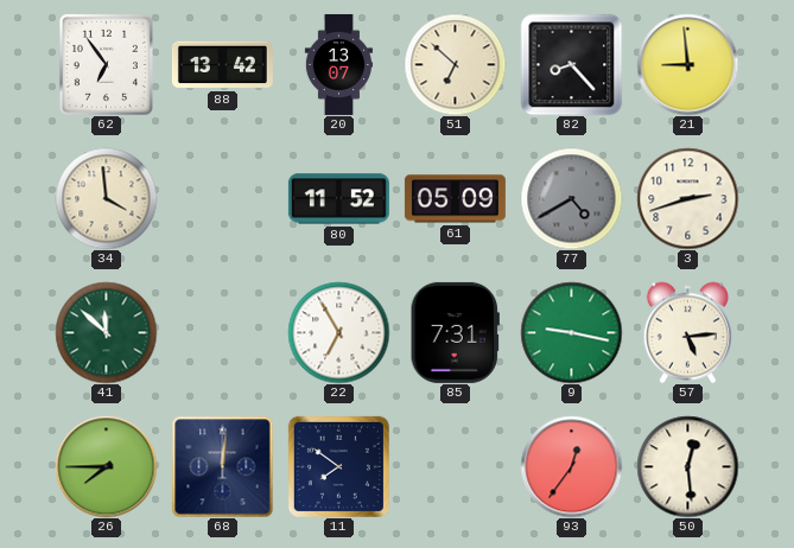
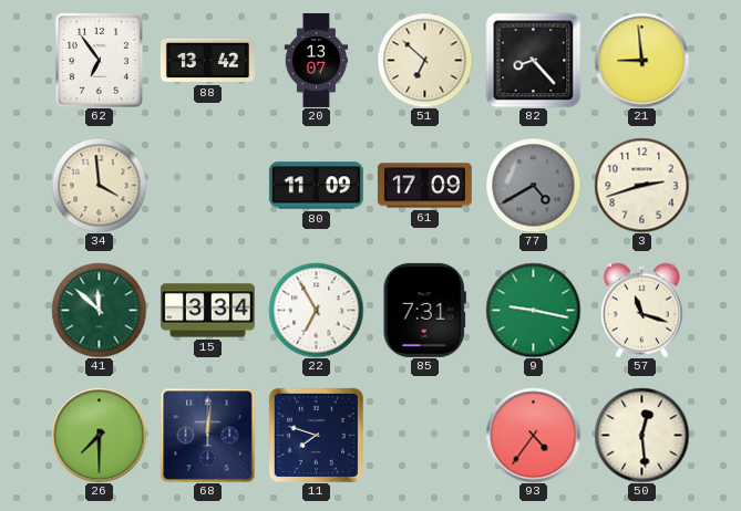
80: 11:52 -> 11:09 (316, 186)
61: 05:09 -> 17:09 (424, 186)
15: none -> 3:34 (207, 311)
57: 5:14 -> 11:18 (641, 310)
26: 7:45 -> 7:30 (99, 435)
11: 7:51 -> 7:48 (316, 435)
93: 12:36 -> 4:36 (533, 435)
